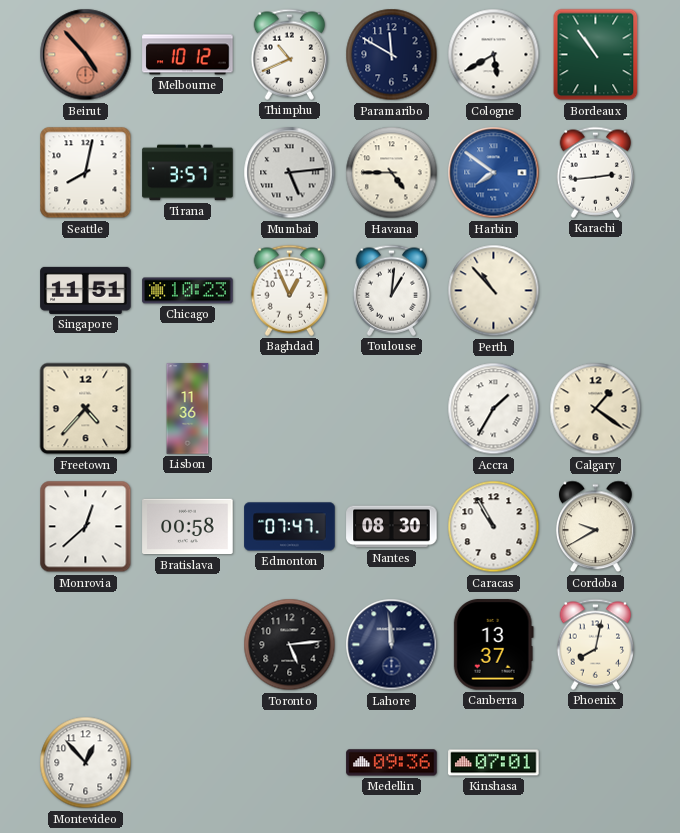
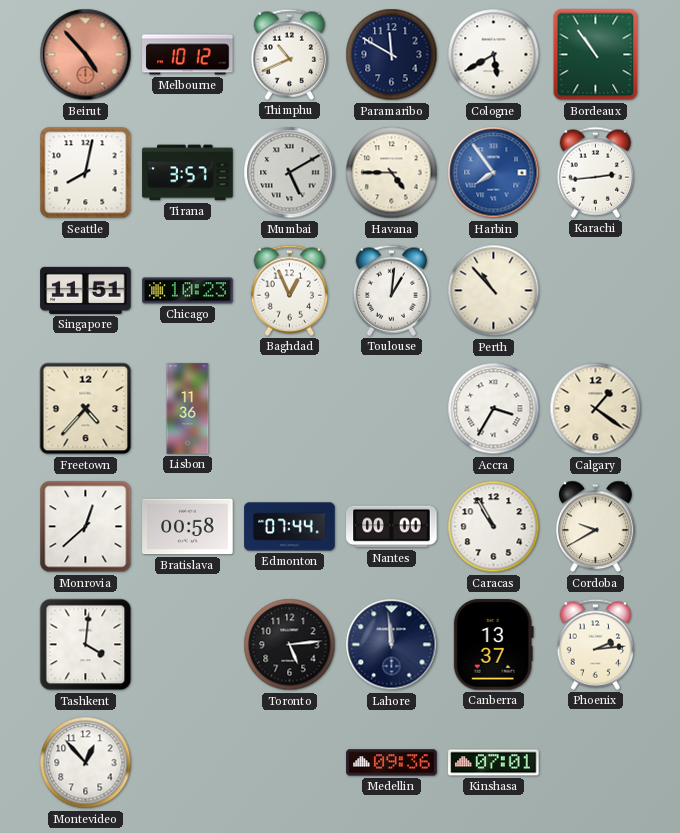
Mumbai: 5:14 -> 5:10 (290, 173)
Harbin: 7:51 -> 7:54 (494, 173)
Accra: 1:35 -> 3:35 (494, 409)
Edmonton: 07:47 -> 07:44 (290, 527)
Nantes: 08:30 -> 00:00 (392, 527)
Tashkent: none -> 4:01 (86, 645)
Phoenix: 8:02 -> 2:14 (596, 644)
